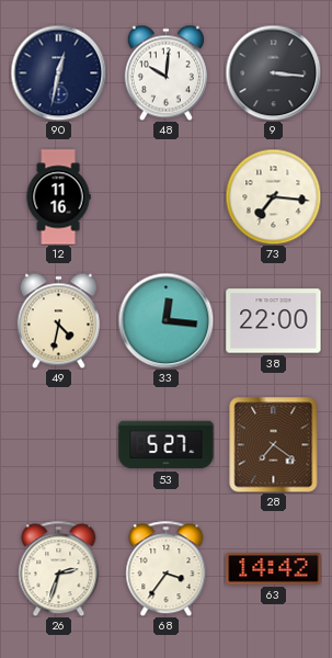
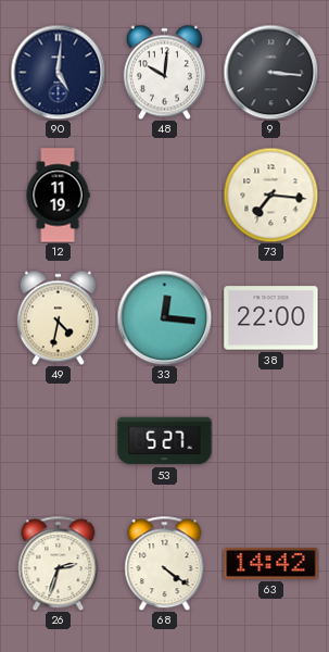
90: 12:32 -> 5:01 (58, 72)
12: 11:16 -> 11:19 (58, 196)
28: 7:21 -> none (274, 444)
68: 3:36 -> 4:21 (165, 563)
